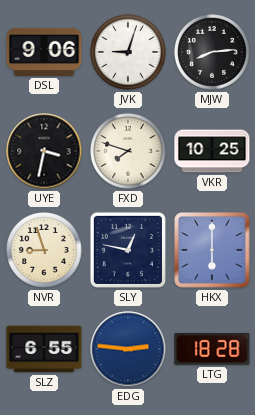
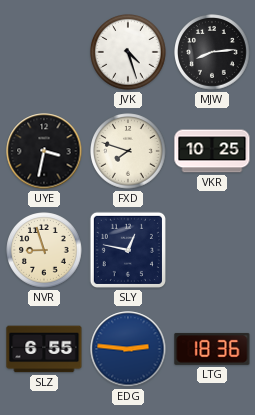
DSL: 9:06 -> none (44, 52)
JVK: 9:03 -> 4:27 (128, 52)
HKX: 6:00 -> none (212, 250)
LTG: 18:28 -> 18:36 (212, 349)
